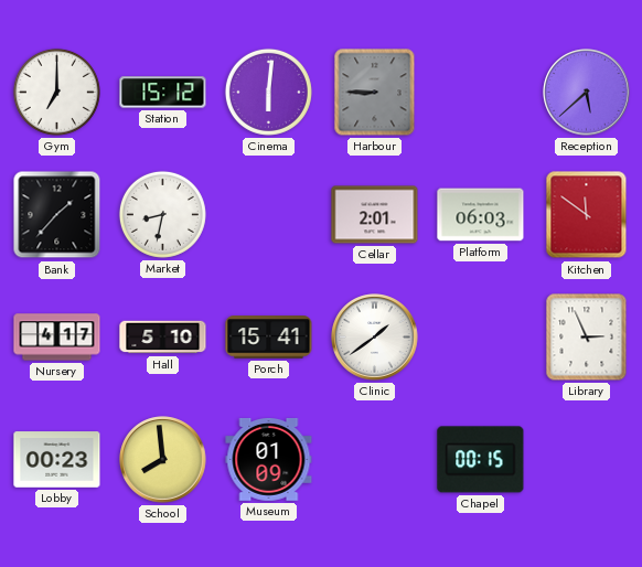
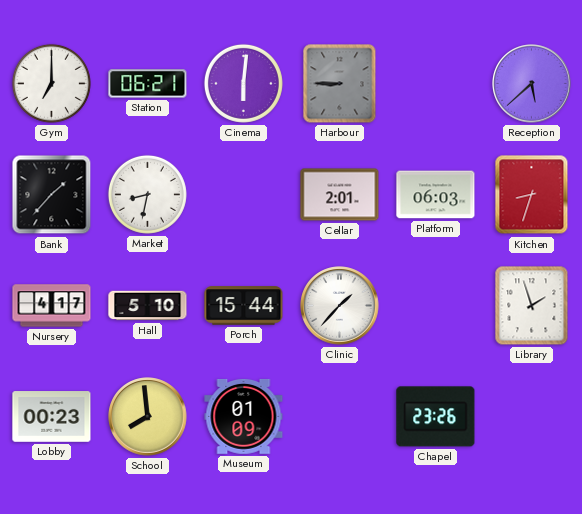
Station: 15:12 -> 06:21 (148, 84)
Kitchen: 11:51 -> 8:33 (532, 195)
Porch: 15:41 -> 15:44 (244, 306)
Clinic: 1:39 -> 1:37 (340, 306)
Library: 2:56 -> 1:57 (532, 306)
Chapel: 00:15 -> 23:26 (436, 417)
